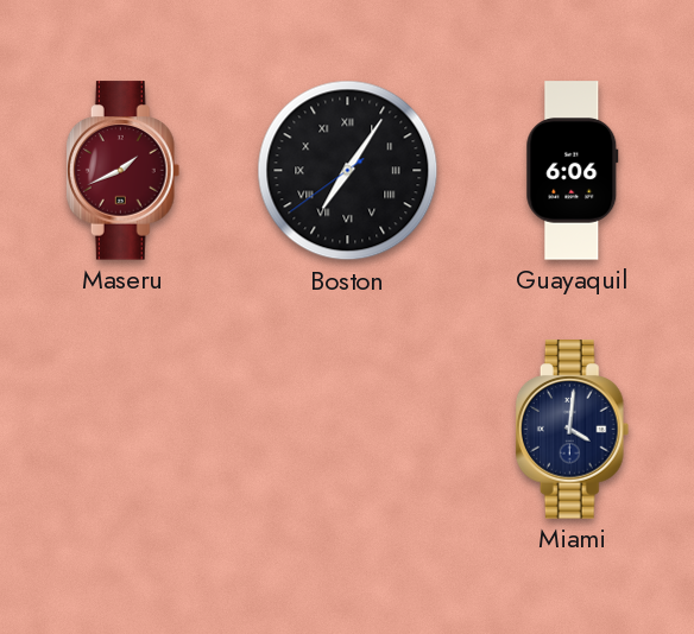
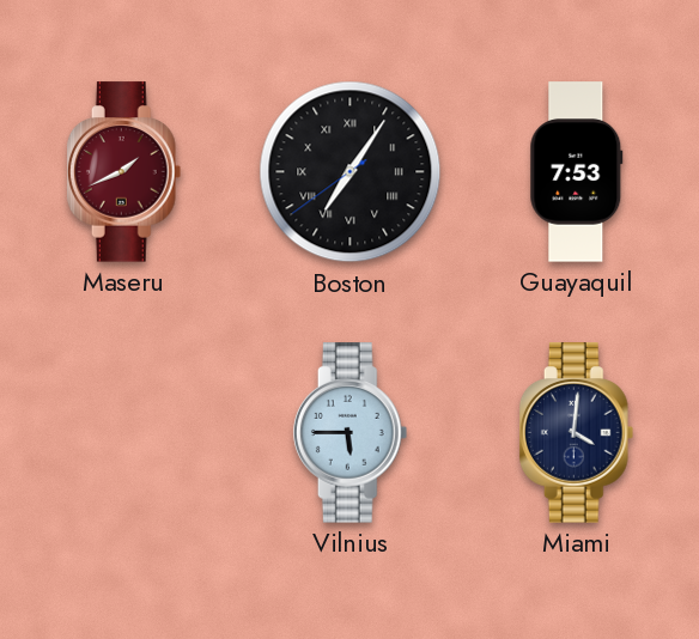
Guayaquil: 6:06 -> 7:53 (577, 172)
Vilnius: none -> 5:45 (351, 433)
